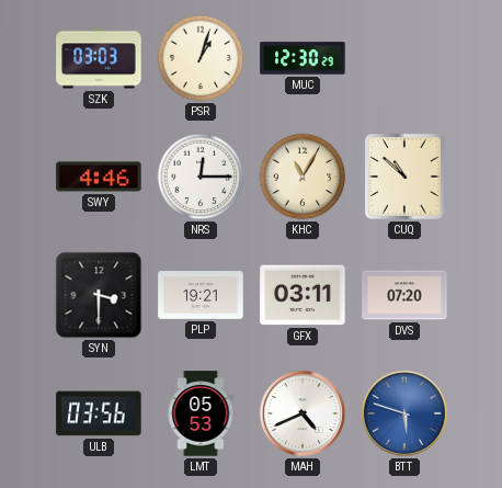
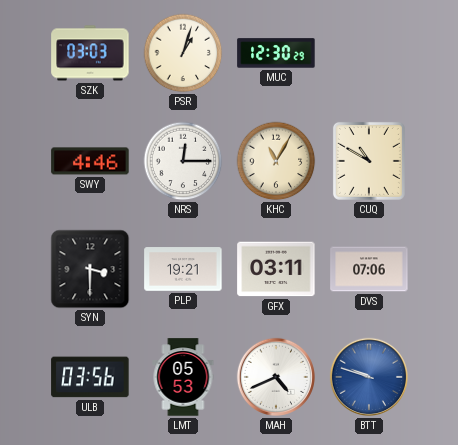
CUQ: 10:52 -> 10:50 (369, 161)
DVS: 07:20 -> 07:06 (369, 269)
BTT: 5:48 -> 9:48 (369, 377)
